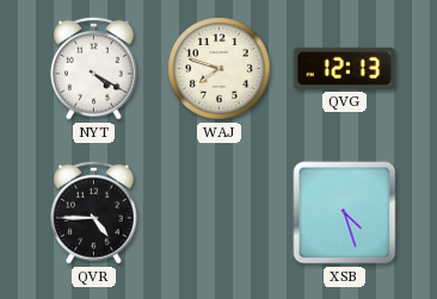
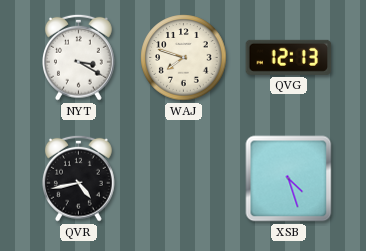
NYT: 4:20 -> 3:20 (79, 57)
QVR: 4:45 -> 4:43 (79, 178)
